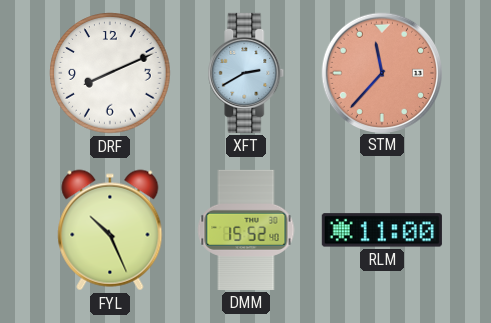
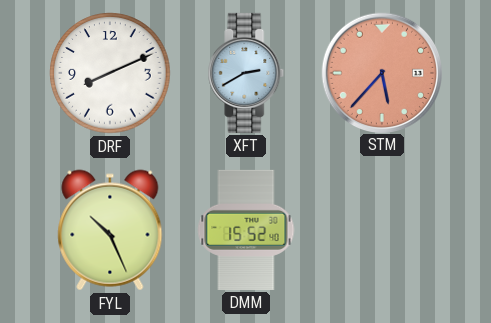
STM: 11:37 -> 5:37 (381, 72)
RLM: 11:00 -> none (382, 230)
